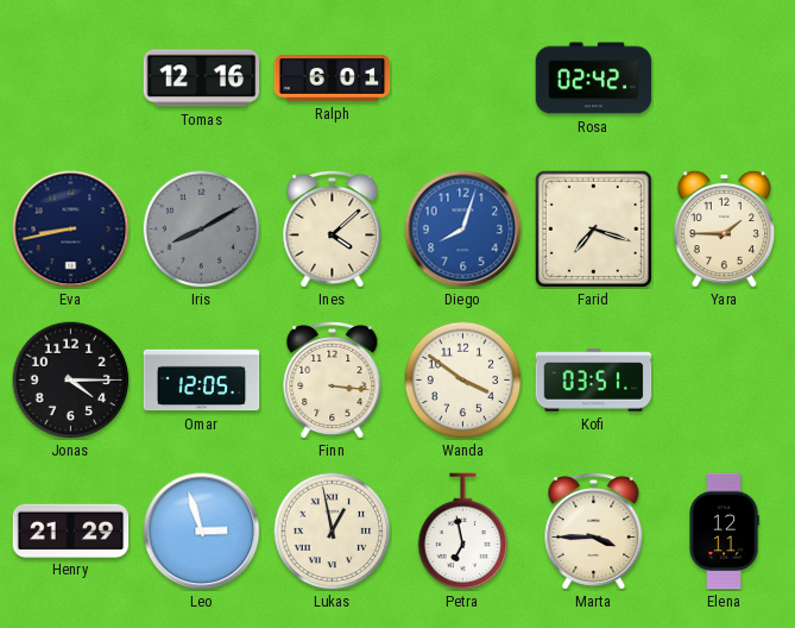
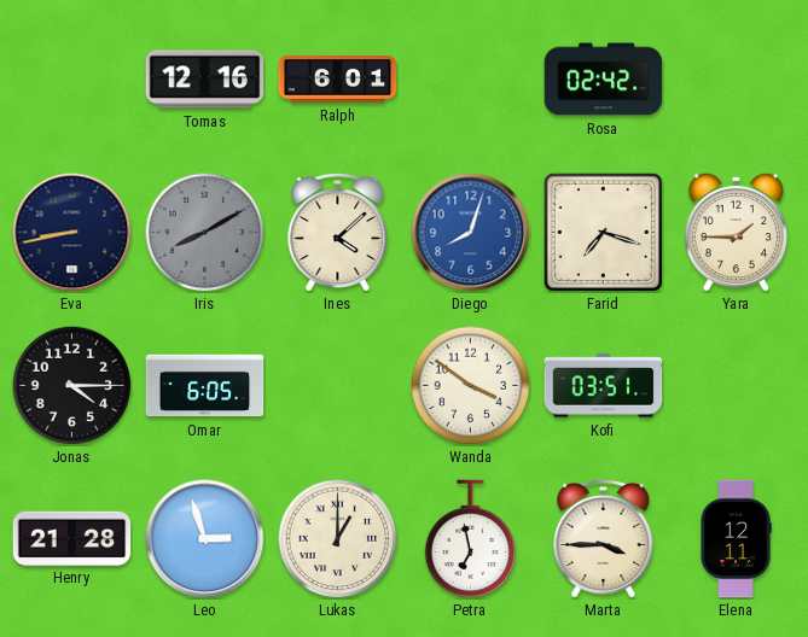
Omar: 12:05 -> 6:05 (205, 386)
Finn: 3:16 -> none (333, 379)
Henry: 21:29 -> 21:28 (72, 538)
Lukas: 12:58 -> 1:00 (338, 539)
